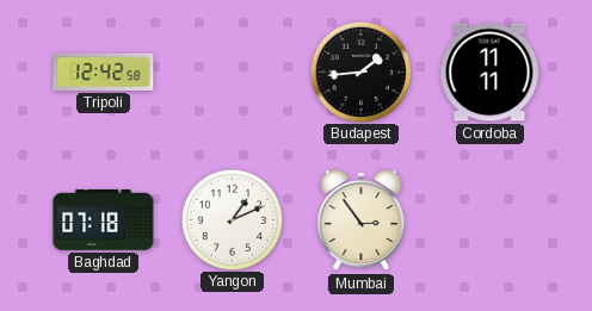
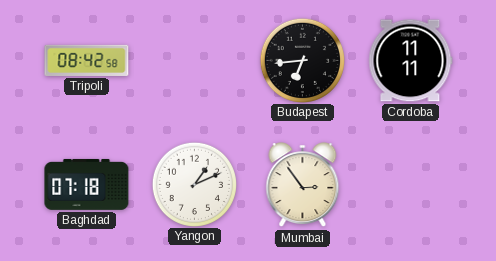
Tripoli: 12:42 -> 08:42 (87, 60)
Budapest: 1:44 -> 6:44 (302, 60)
